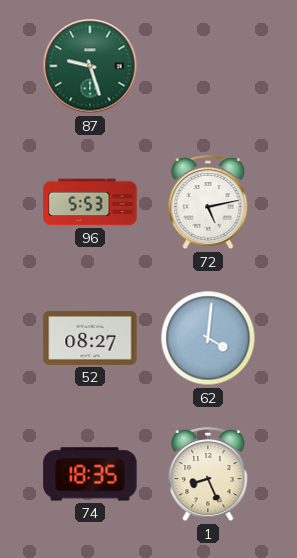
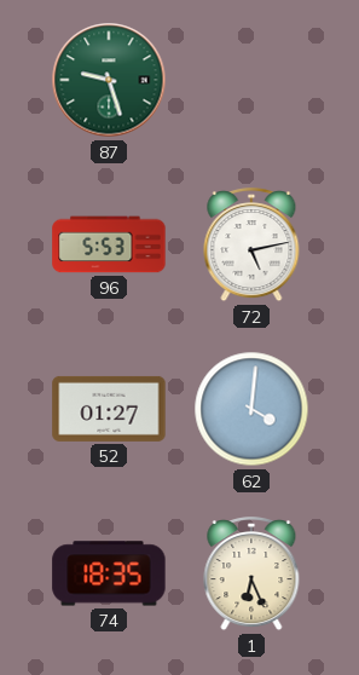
52: 08:27 -> 01:27 (109, 409)
1: 8:26 -> 6:26 (251, 575)
